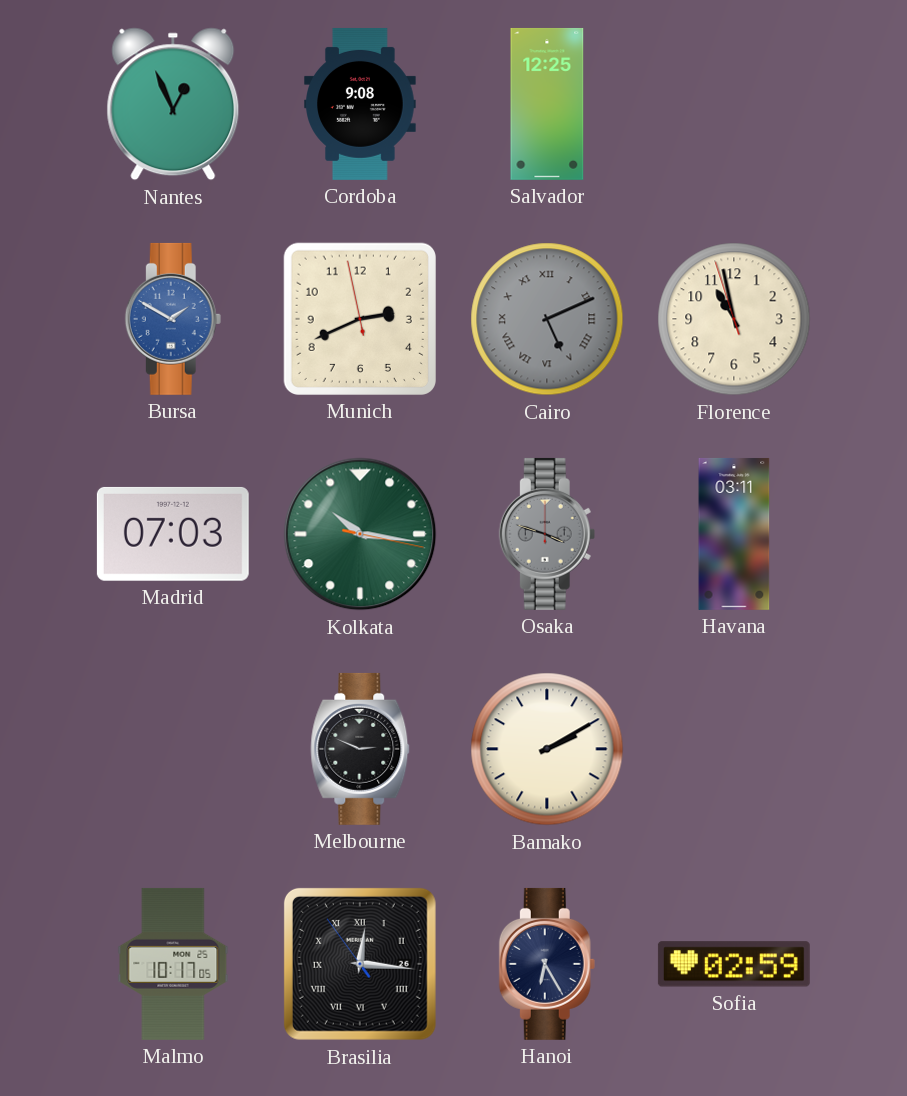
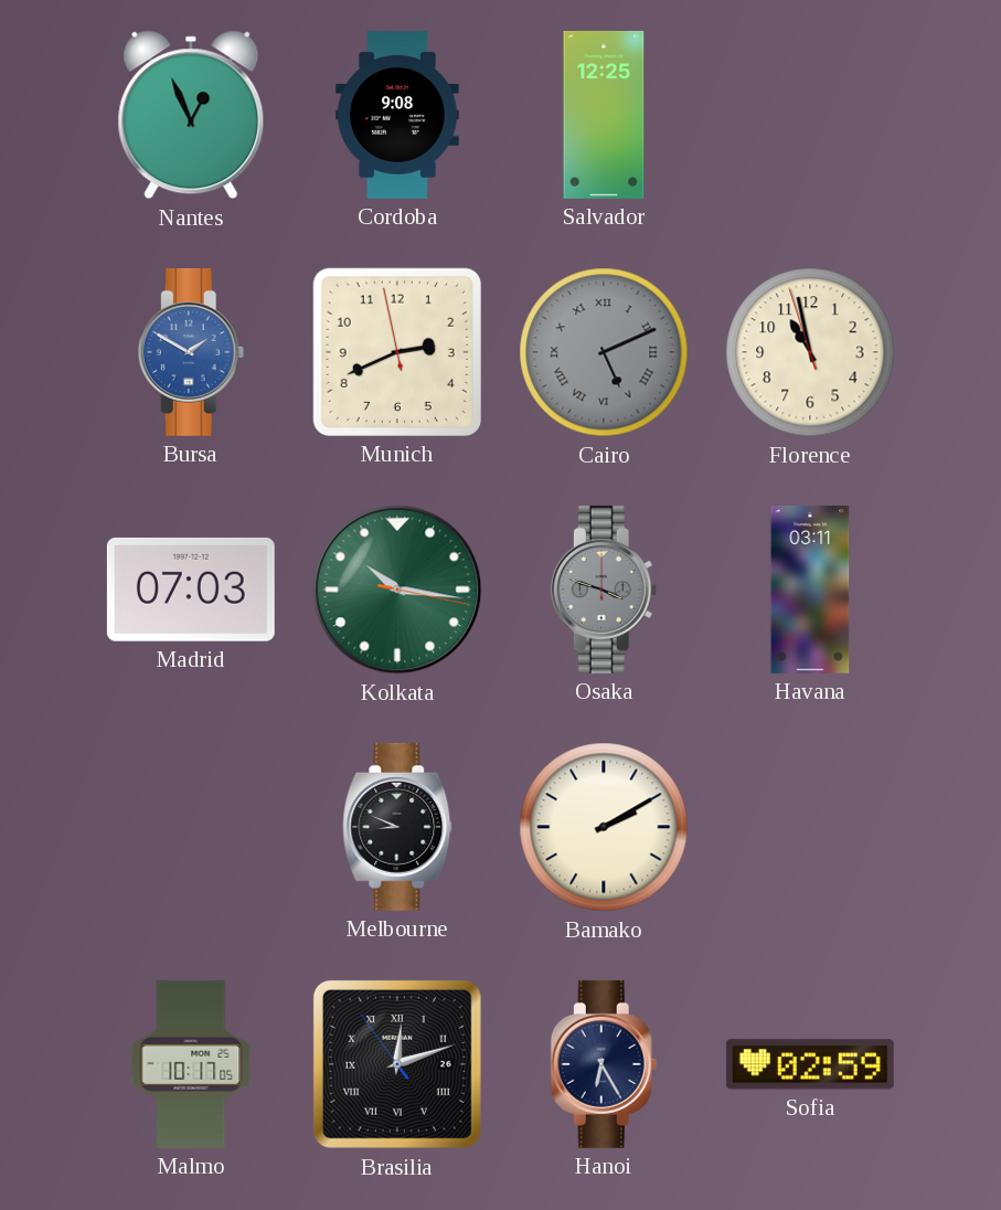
Melbourne: 2:49 -> 8:49 (397, 827)
Brasilia: 12:15 -> 12:11 (397, 1064)
